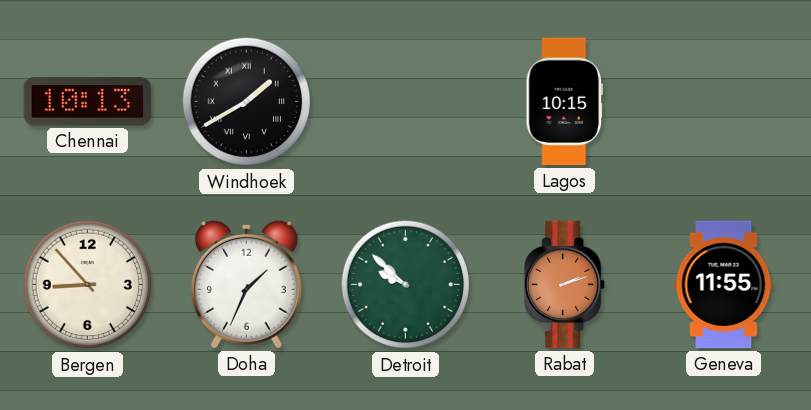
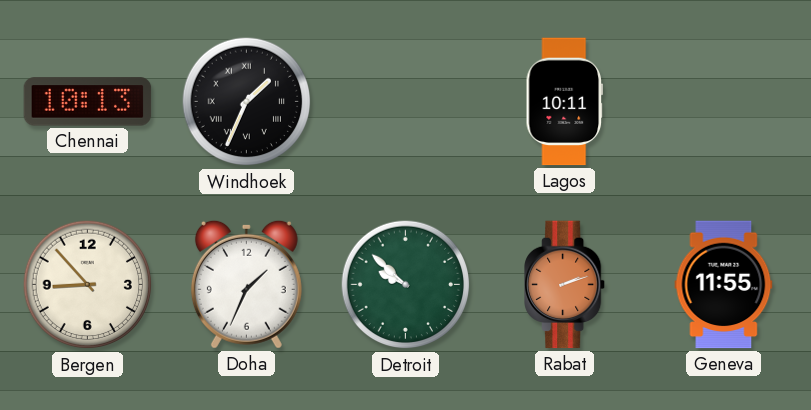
Windhoek: 1:40 -> 1:34 (247, 102)
Lagos: 10:15 -> 10:11 (564, 102)
